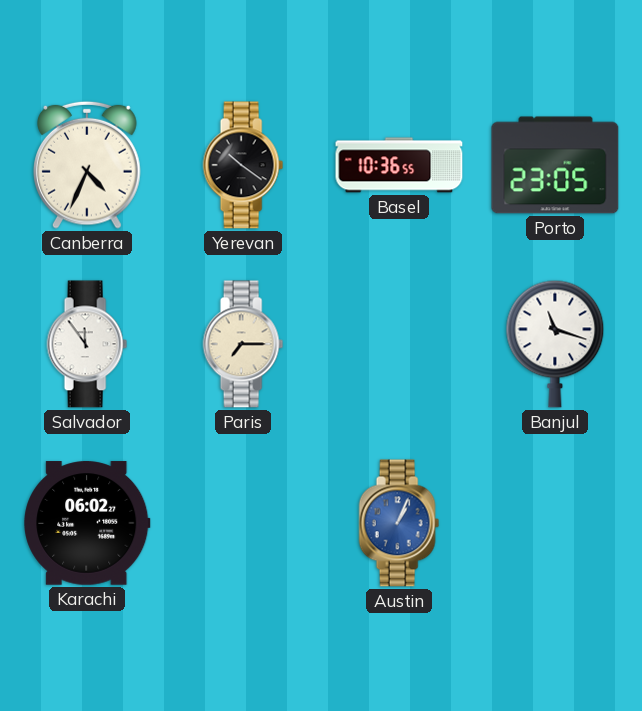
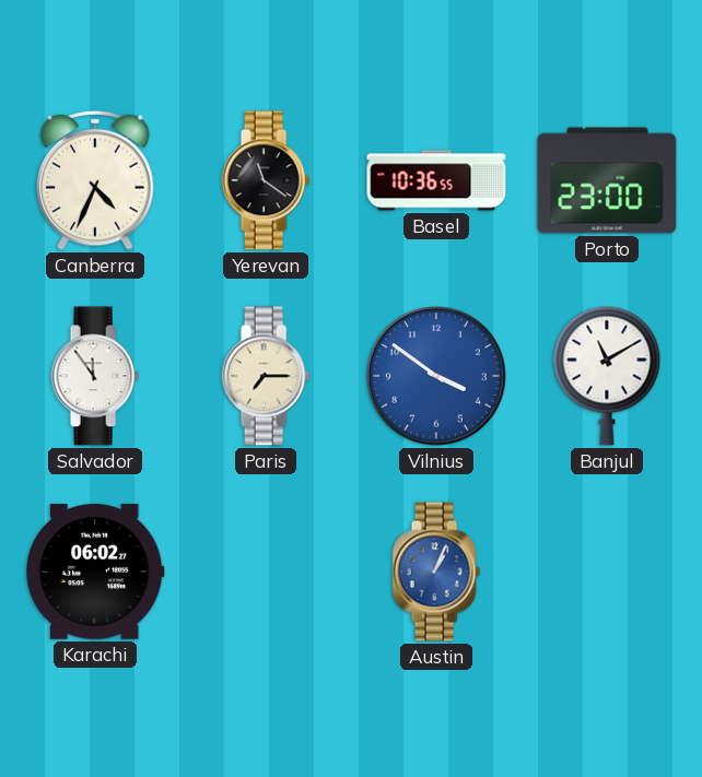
Yerevan: 10:21 -> 11:21 (266, 180)
Porto: 23:05 -> 23:00 (607, 180)
Vilnius: none -> 3:51 (436, 376)
Banjul: 11:18 -> 11:10 (607, 376)
